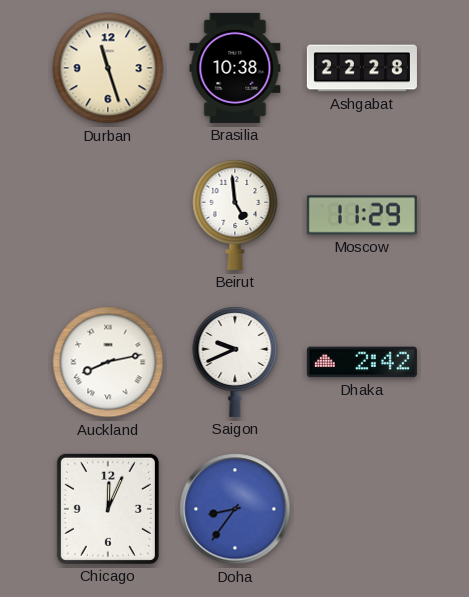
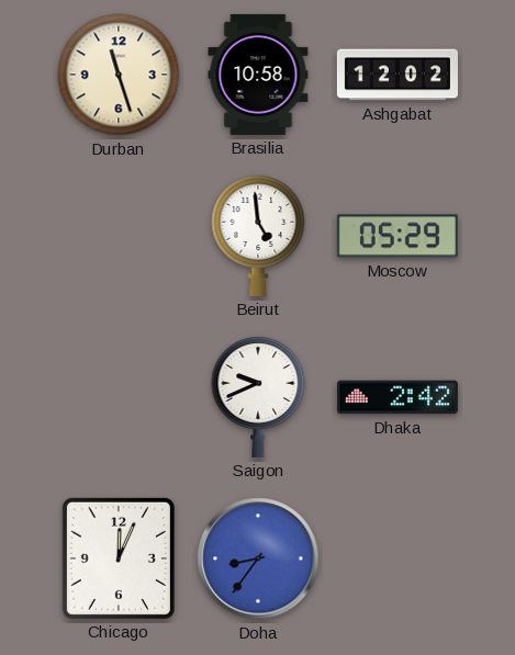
Brasilia: 10:38 -> 10:58 (258, 75)
Ashgabat: 22:28 -> 12:02 (398, 75)
Moscow: 11:29 -> 05:29 (398, 236)
Auckland: 8:13 -> none (108, 362)
